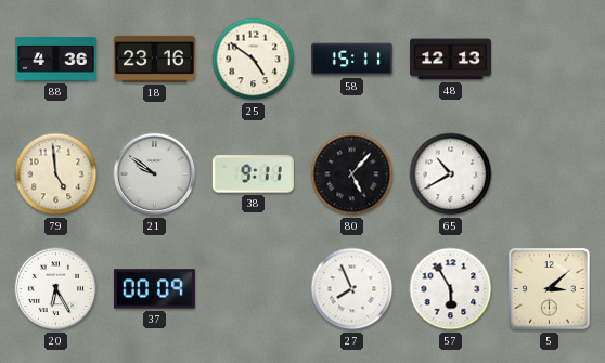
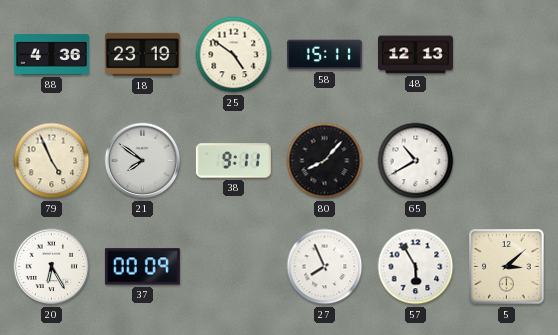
18: 23:16 -> 23:19 (142, 54)
79: 4:59 -> 4:56 (52, 161)
21: 9:51 -> 7:51 (143, 161)
80: 5:07 -> 8:07 (325, 161)
